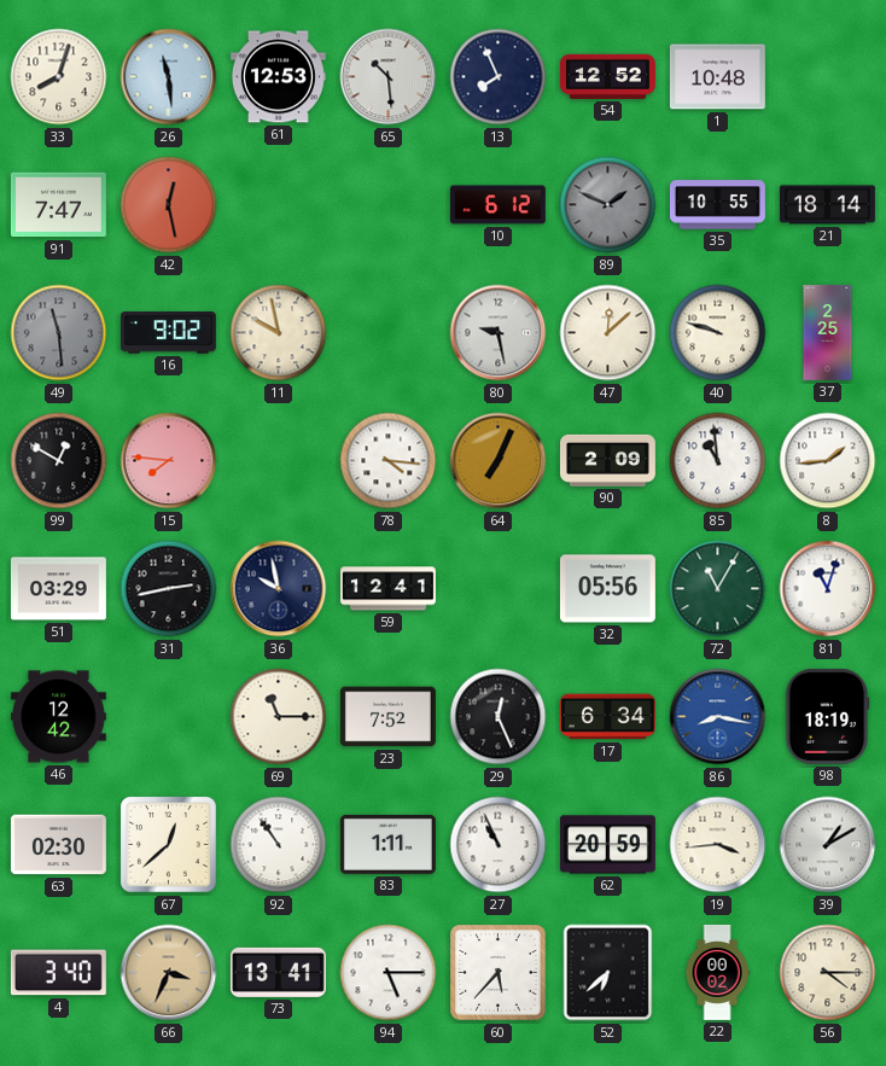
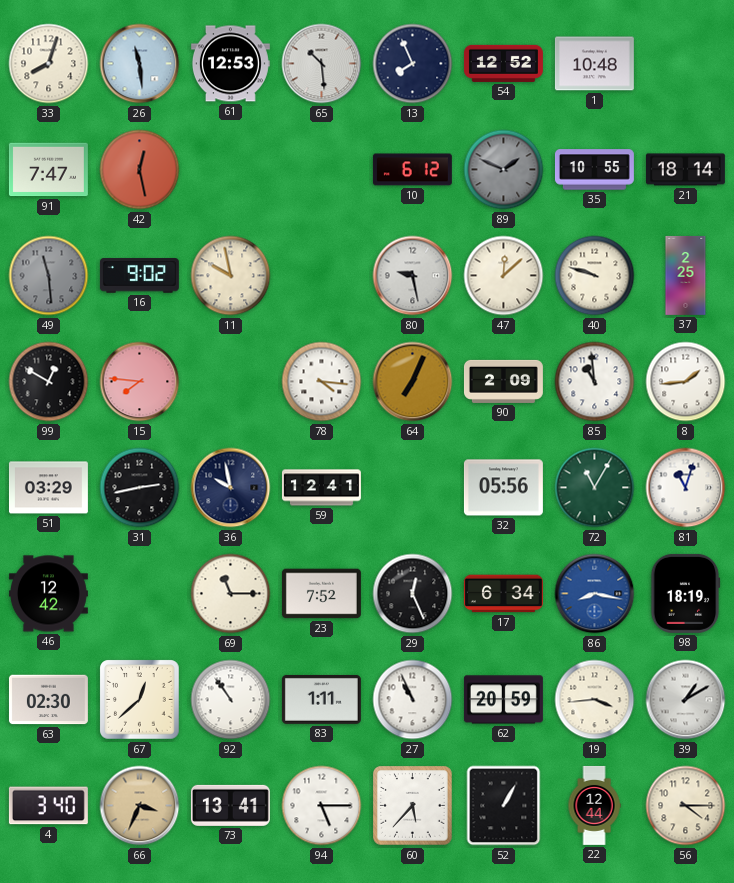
52: 6:38 -> 1:05 (504, 806)
22: 00:02 -> 12:44 (594, 805)
